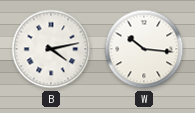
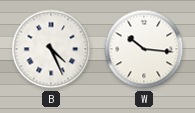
B: 4:13 -> 4:26 (51, 49)
